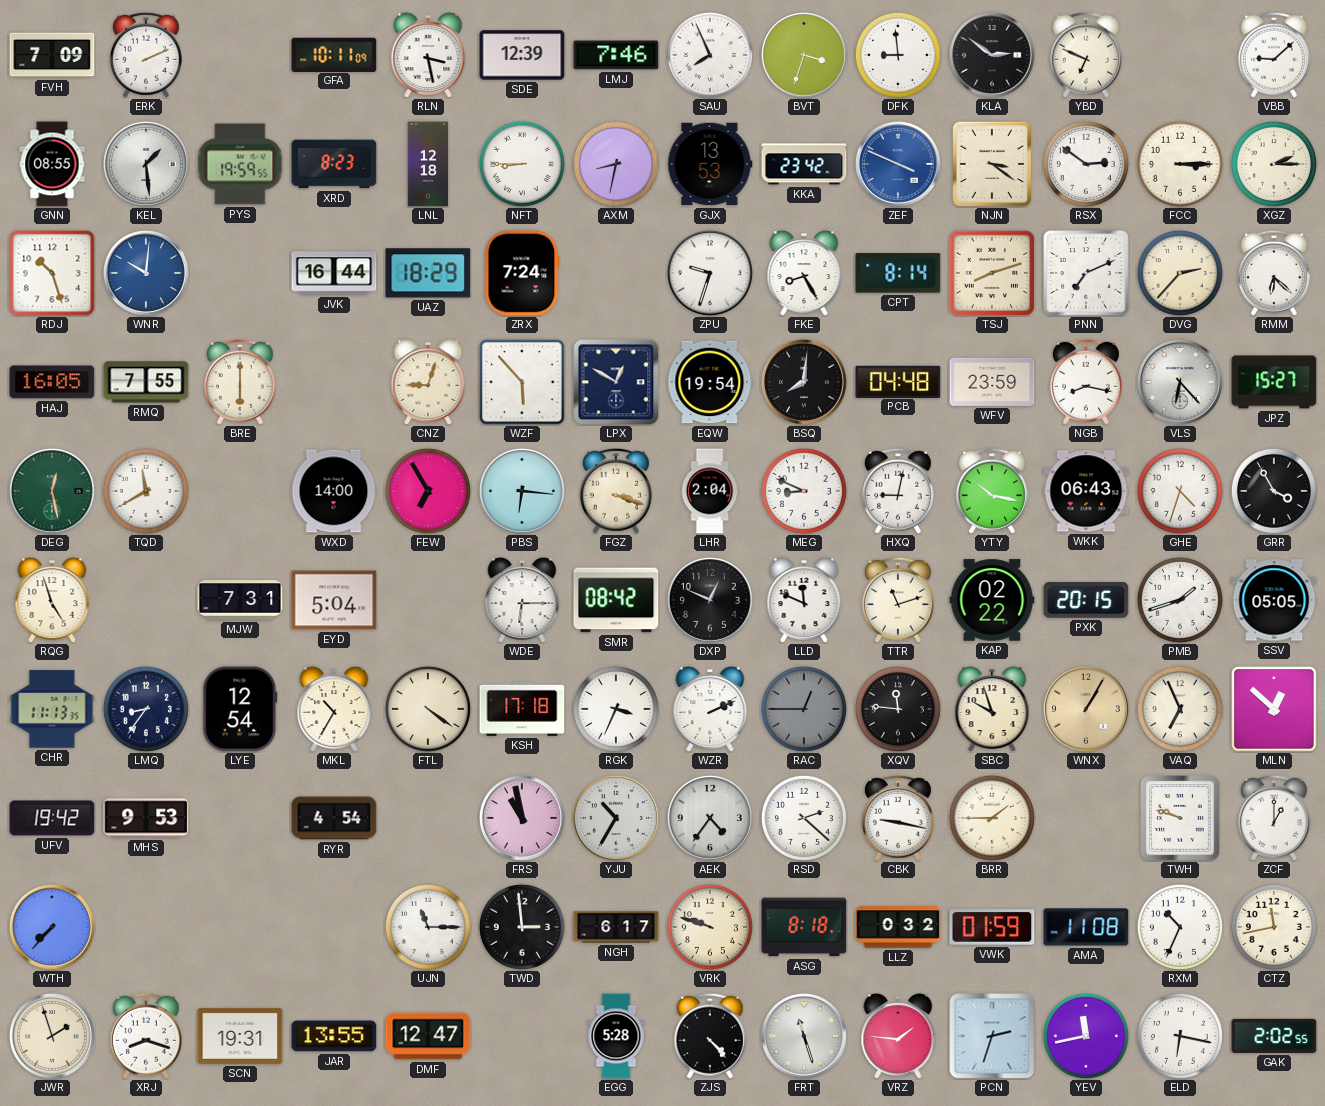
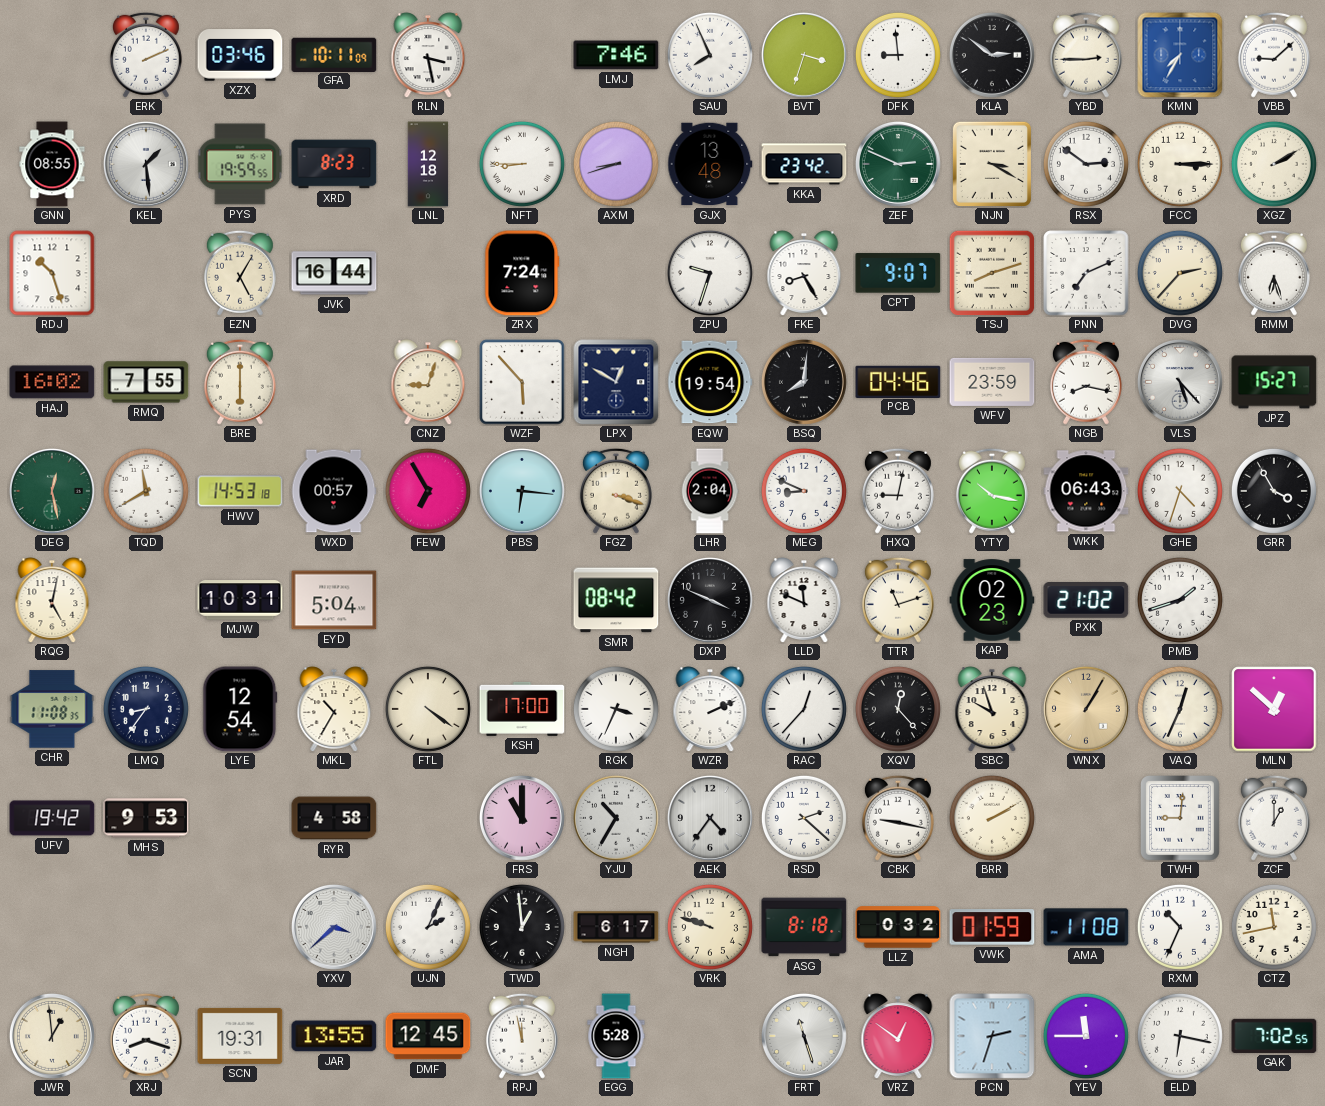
FVH: 7:09 -> none (52, 55)
XZX: none -> 03:46 (240, 55)
SDE: 12:39 -> none (522, 55)
YBD: 6:49 -> 2:45 (1086, 55)
KMN: none -> 7:35 (1180, 55)
AXM: 8:32 -> 8:42 (616, 164)
GJX: 13:53 -> 13:48 (710, 164)
ZEF: 3:49 -> 2:49 (898, 164)
ZEF dial: blue -> green (898, 164)
NJN: 3:21 -> 3:20 (991, 163)
XGZ: 2:15 -> 2:10 (1274, 164)
WNR: 10:01 -> none (146, 273)
EZN: none -> 5:05 (240, 273)
UAZ: 18:29 -> none (428, 273)
CPT: 8:14 -> 9:07 (898, 273)
RMM: 6:22 -> 6:27 (1274, 273)
HAJ: 16:05 -> 16:02 (52, 382)
PCB: 04:48 -> 04:46 (898, 381)
VLS: 6:23 -> 5:23 (1180, 382)
HWV: none -> 14:53 (240, 491)
WXD: 14:00 -> 00:57 (334, 491)
RQG: 4:57 -> 5:02 (52, 600)
MJW: 7:31 -> 10:31 (240, 600)
WDE: 6:15 -> none (522, 600)
DXP: 12:49 -> 3:49 (710, 600)
KAP: 02:22 -> 02:23 (992, 600)
PXK: 20:15 -> 21:02 (1086, 600)
SSV: 05:05 -> none (1274, 600)
CHR: 11:13 -> 11:08 (52, 709)
KSH: 17:18 -> 17:00 (522, 709)
RAC: 12:45 -> 12:37 (804, 709)
RAC dial: grey -> white (804, 709)
XQV: 11:46 -> 12:23 (898, 709)
VAQ: 6:56 -> 12:34 (1180, 709)
RYR: 4:54 -> 4:58 (334, 818)
FRS: 10:58 -> 11:00 (522, 818)
BRR: 1:45 -> 2:10 (992, 818)
TWH: 9:48 -> 9:01 (1181, 819)
WTH: 7:37 -> none (52, 927)
YXV: none -> 3:38 (334, 927)
UJN: 11:15 -> 2:04 (428, 927)
TWD: 2:59 -> 12:59 (522, 927)
JWR: 1:57 -> 12:59 (52, 1036)
DMF: 12:47 -> 12:45 (428, 1036)
RPJ: none -> 11:58 (522, 1036)
ZJS: 4:23 -> none (710, 1036)
VRZ: 1:46 -> 12:51 (898, 1036)
YEV: 11:43 -> 11:45 (1086, 1036)
GAK: 2:02 -> 7:02 (1274, 1036)
